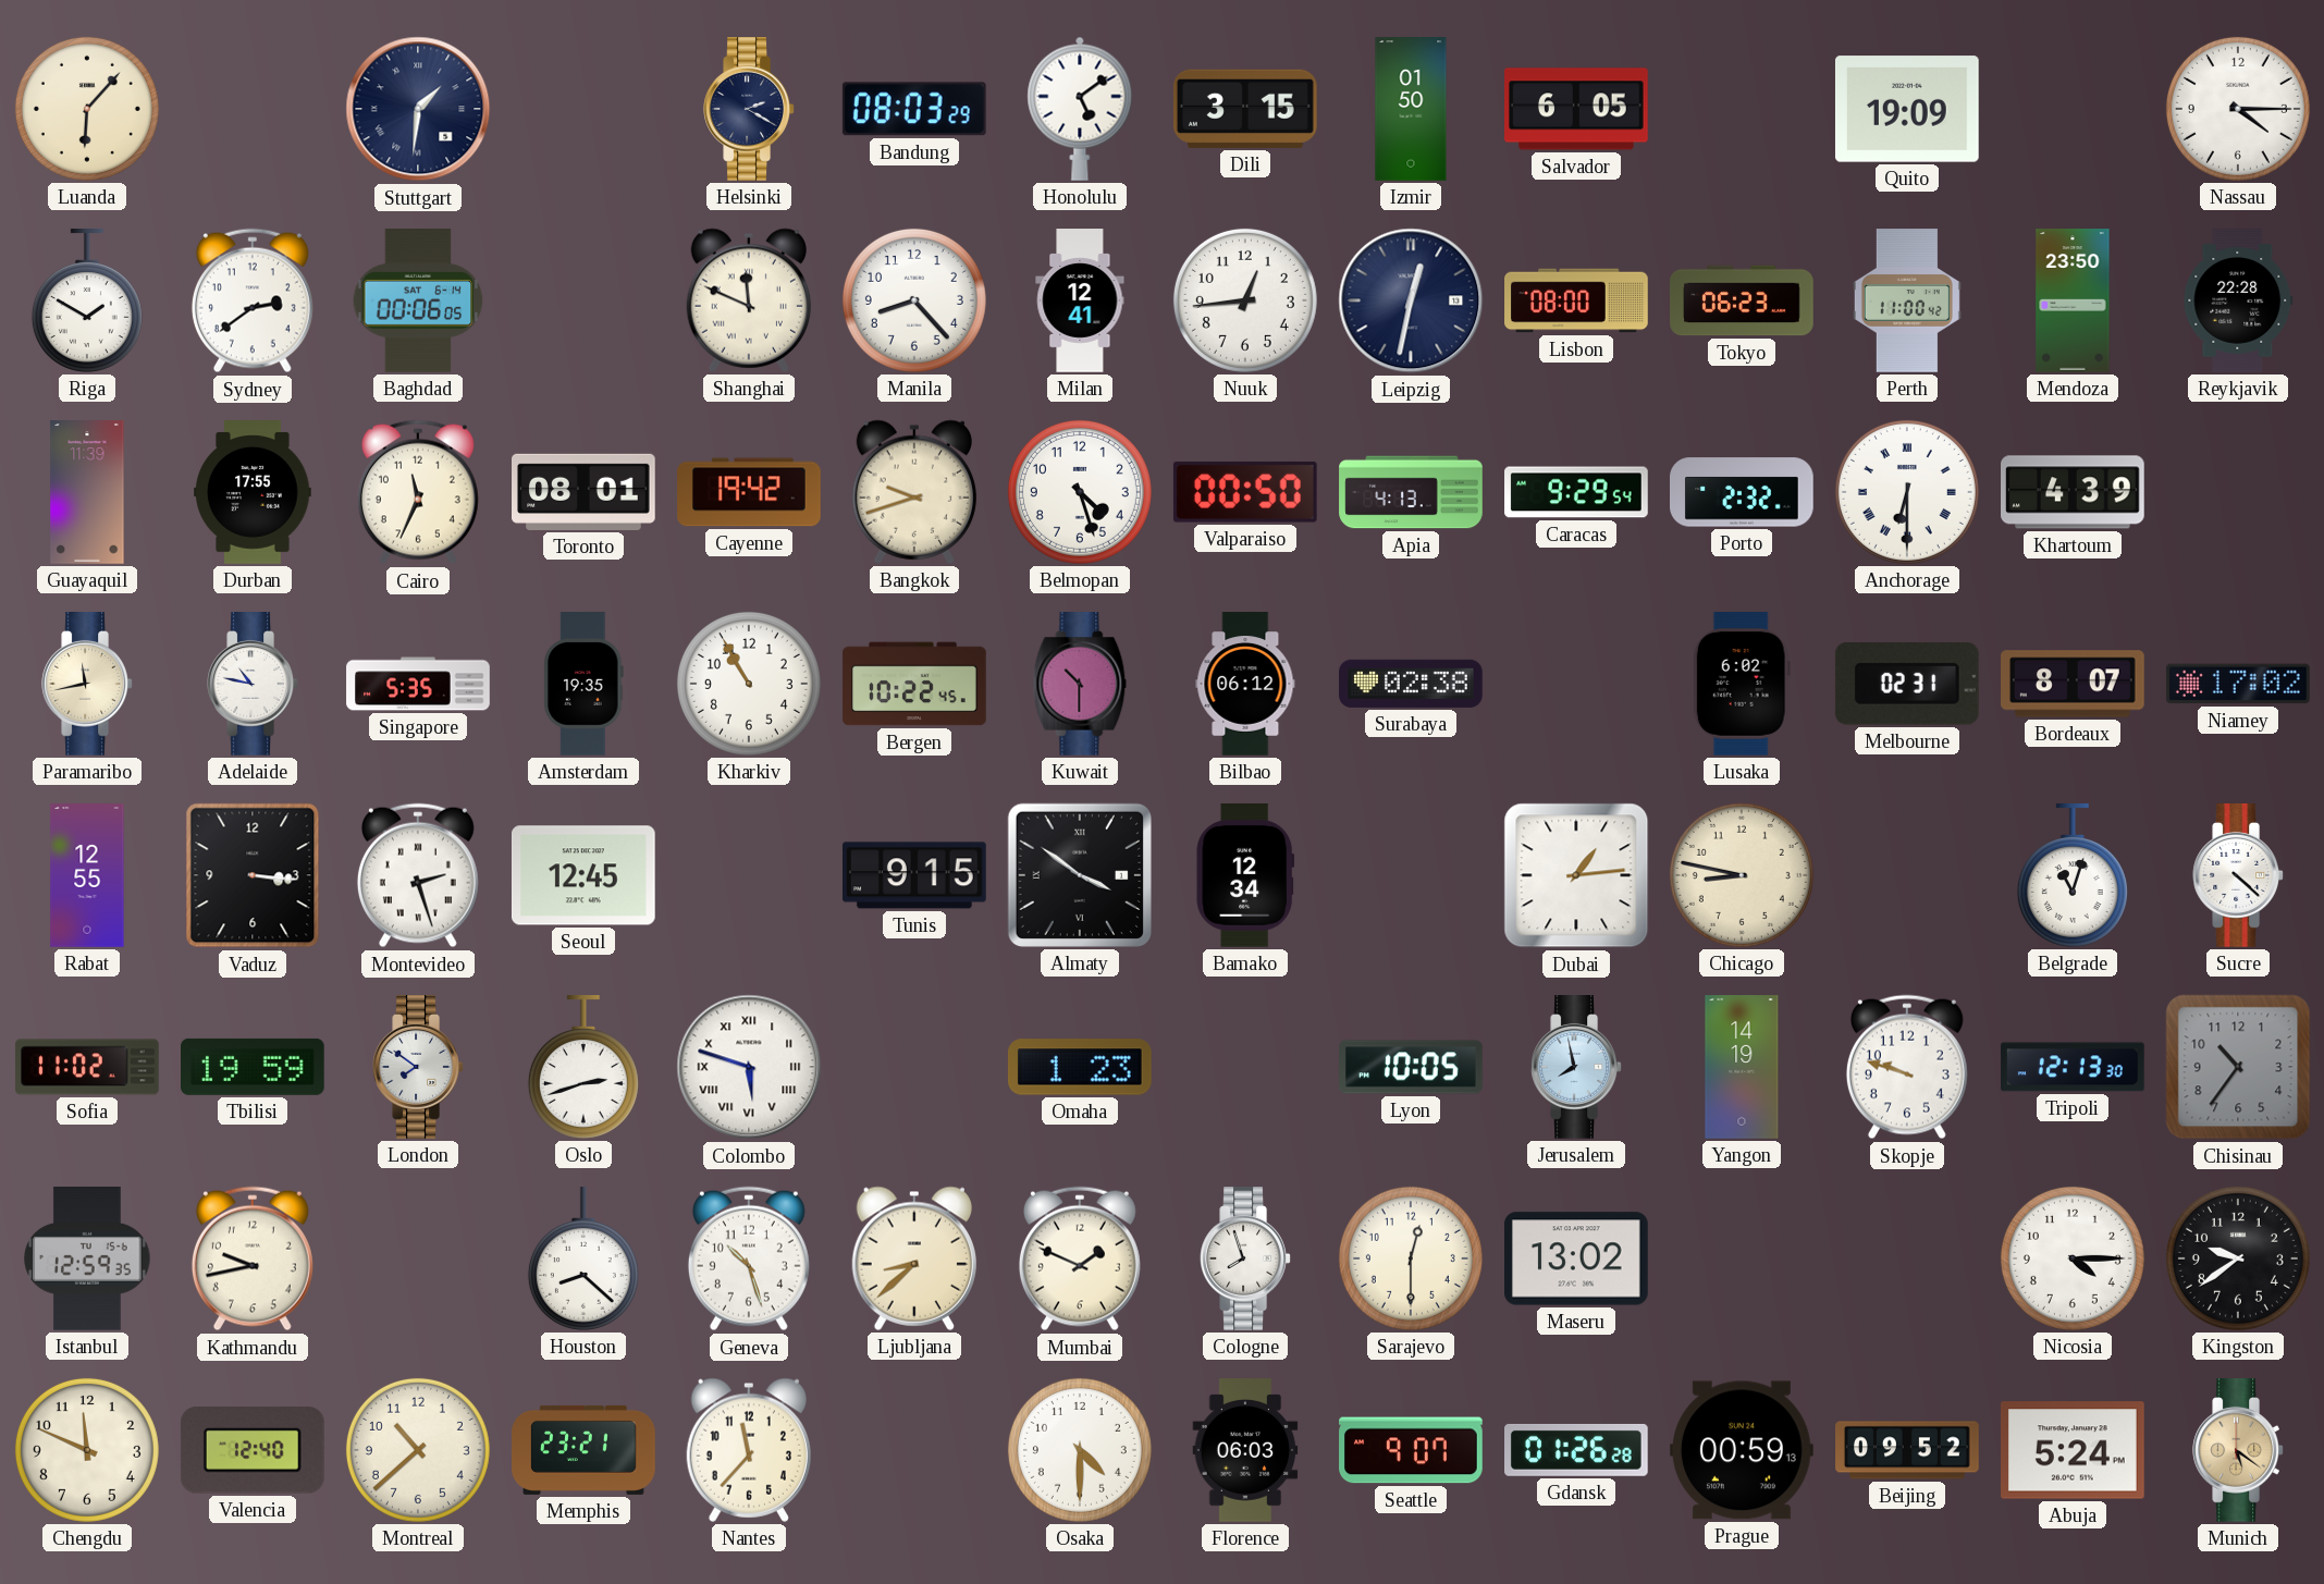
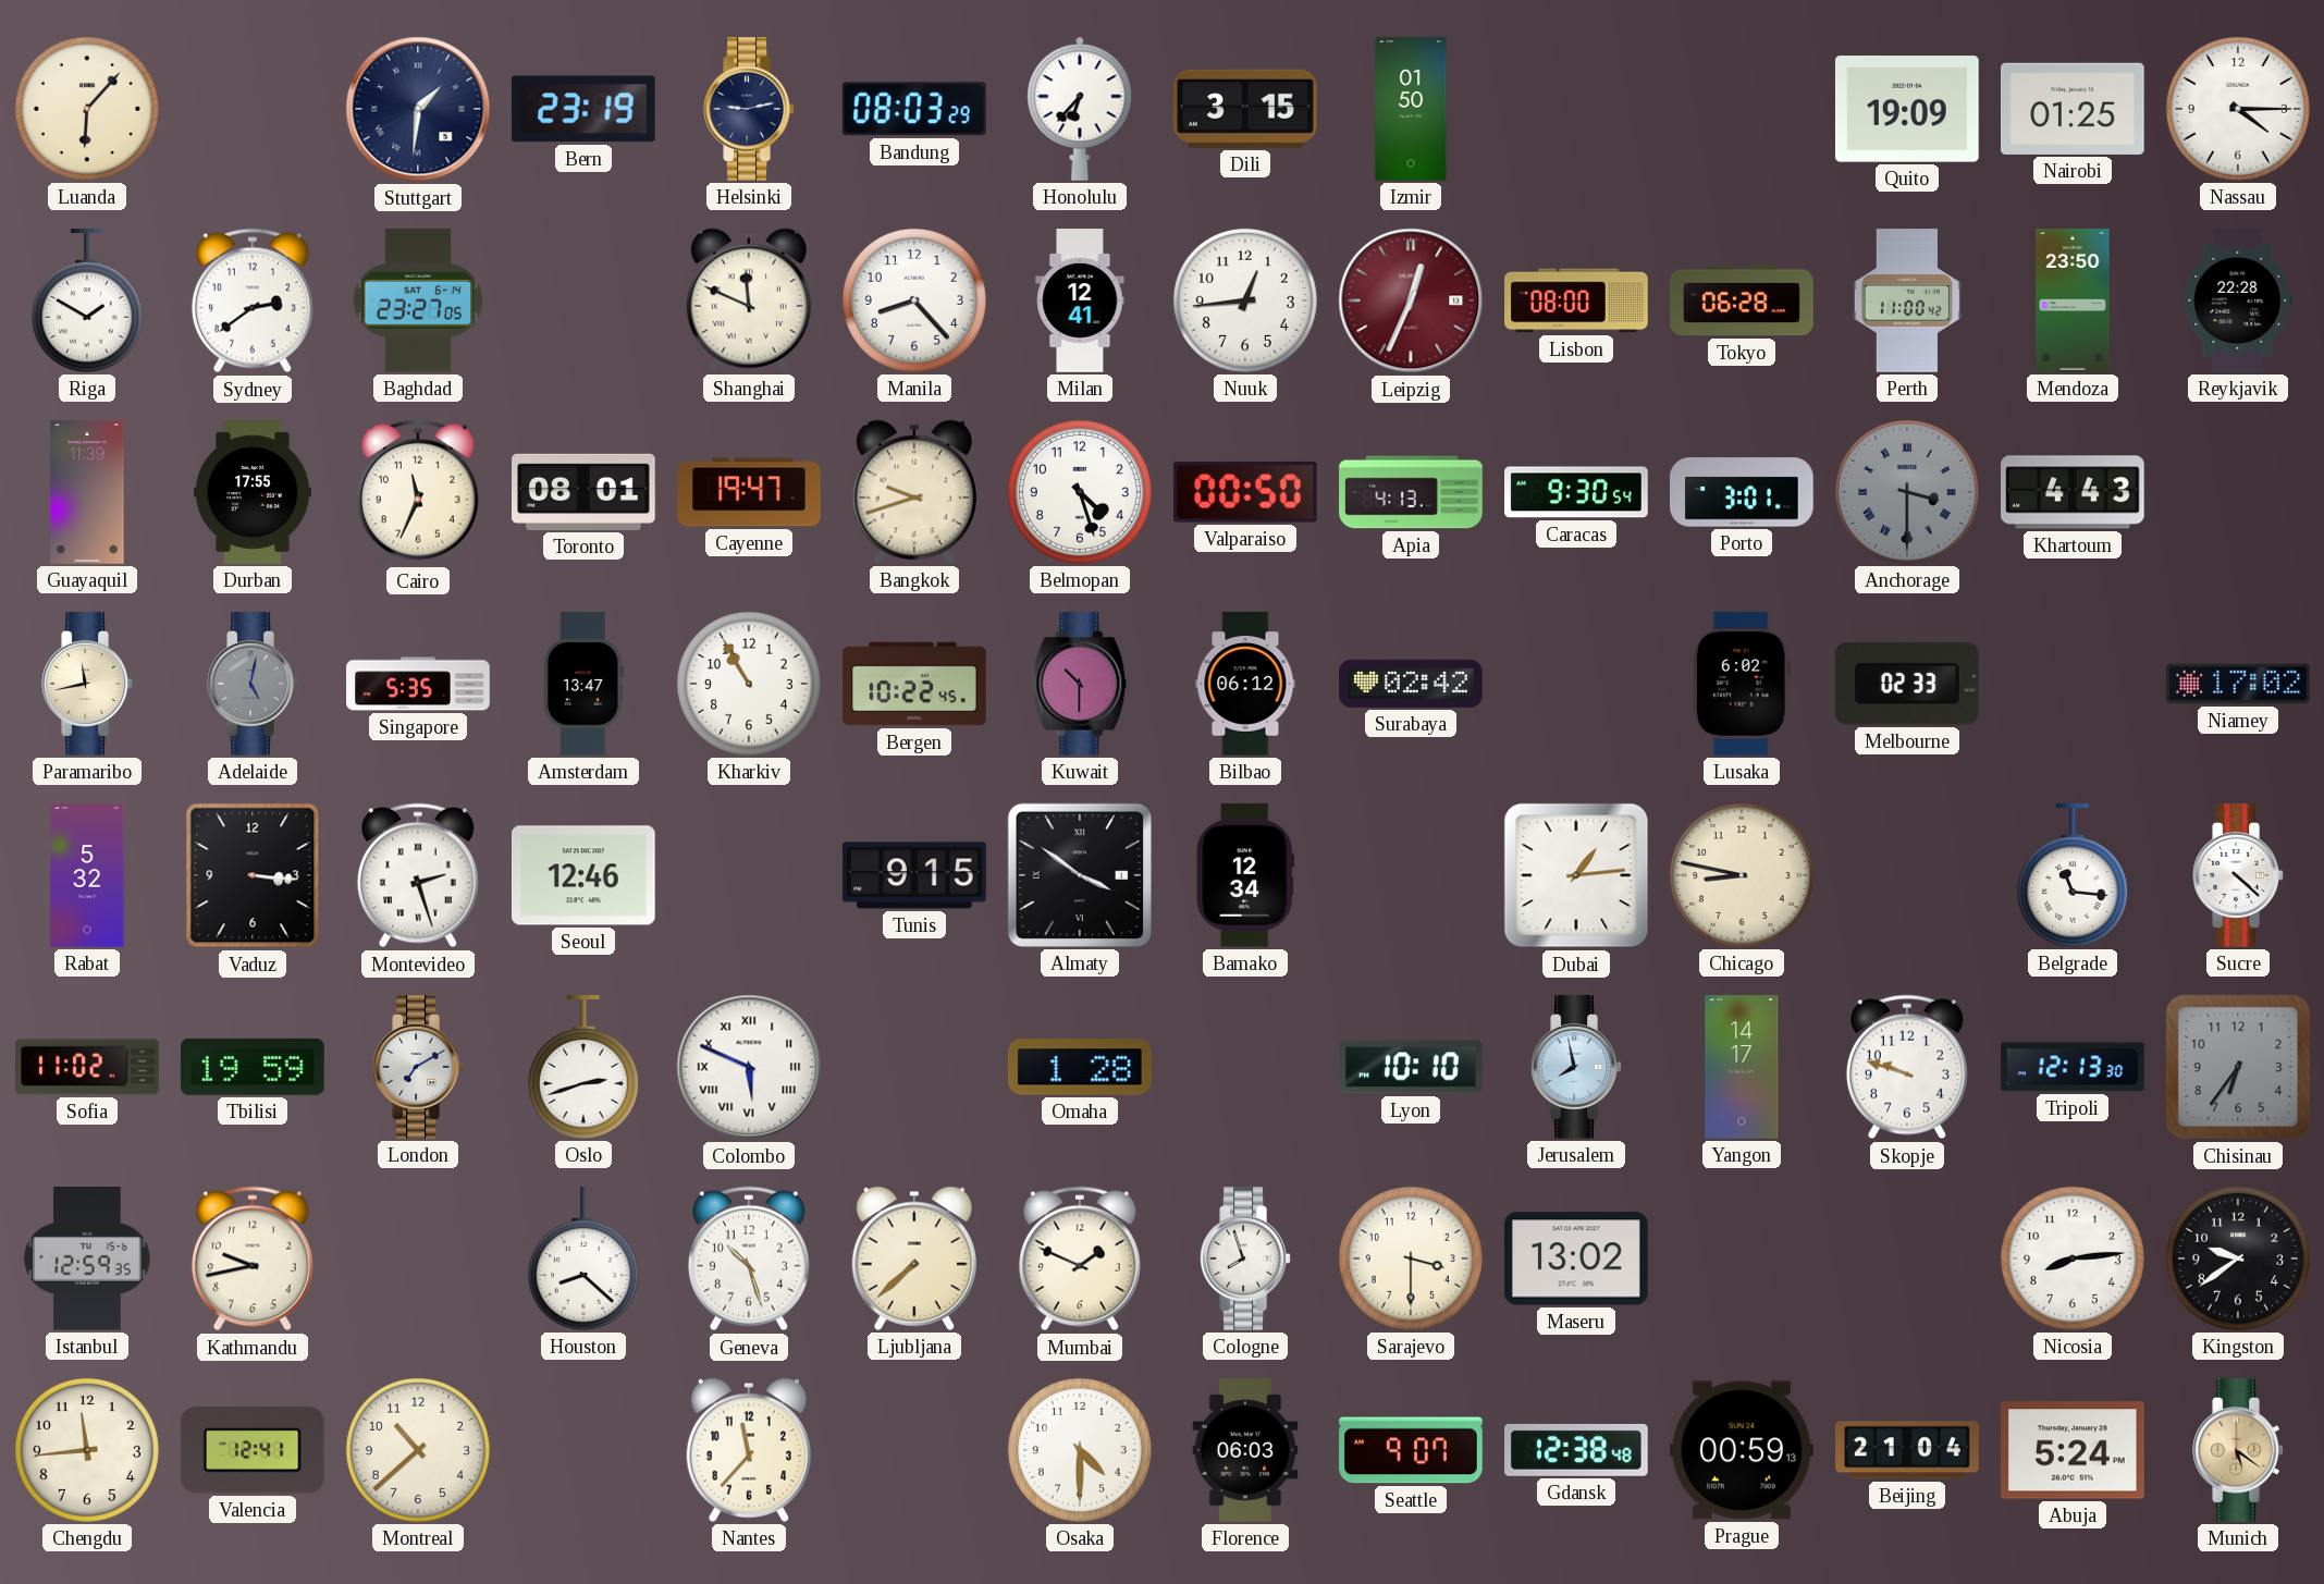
Bern: none -> 23:19 (583, 109)
Helsinki: 2:20 -> 9:13 (749, 110)
Honolulu: 5:09 -> 6:37 (1080, 109)
Salvador: 6:05 -> none (1577, 109)
Nairobi: none -> 01:25 (2073, 109)
Baghdad: 00:06 -> 23:27 (418, 302)
Leipzig: 12:32 -> 12:34 (1411, 300)
Leipzig dial: navy -> burgundy (1411, 300)
Tokyo: 06:23 -> 06:28 (1742, 300)
Cayenne: 19:42 -> 19:47 (749, 492)
Caracas: 9:29 -> 9:30 (1576, 492)
Porto: 2:32 -> 3:01 (1743, 492)
Anchorage: 6:30 -> 3:30 (1907, 492)
Anchorage dial: white -> grey (1907, 492)
Khartoum: 4:39 -> 4:43 (2074, 492)
Adelaide: 10:47 -> 5:02 (253, 685)
Adelaide dial: white -> grey (253, 685)
Amsterdam: 19:35 -> 13:47 (583, 684)
Surabaya: 02:38 -> 02:42 (1411, 684)
Melbourne: 02:31 -> 02:33 (1907, 685)
Bordeaux: 8:07 -> none (2074, 684)
Rabat: 12:55 -> 5:32 (87, 875)
Seoul: 12:45 -> 12:46 (583, 875)
Belgrade: 11:03 -> 11:16 (2073, 876)
London: 7:51 -> 7:10 (418, 1068)
Colombo: 5:48 -> 5:49 (749, 1067)
Omaha: 1:23 -> 1:28 (1080, 1067)
Lyon: 10:05 -> 10:10 (1412, 1067)
Yangon: 14:19 -> 14:17 (1742, 1067)
Chisinau: 10:36 -> 6:36 (2238, 1067)
Ljubljana: 8:38 -> 7:38 (913, 1258)
Sarajevo: 12:30 -> 3:30 (1411, 1258)
Nicosia: 4:15 -> 8:14 (2073, 1258)
Chengdu: 11:49 -> 11:44 (87, 1450)
Valencia: 12:40 -> 12:41 (253, 1450)
Memphis: 23:21 -> none (583, 1450)
Gdansk: 01:26 -> 12:38 (1577, 1450)
Beijing: 09:52 -> 21:04 (1907, 1450)
